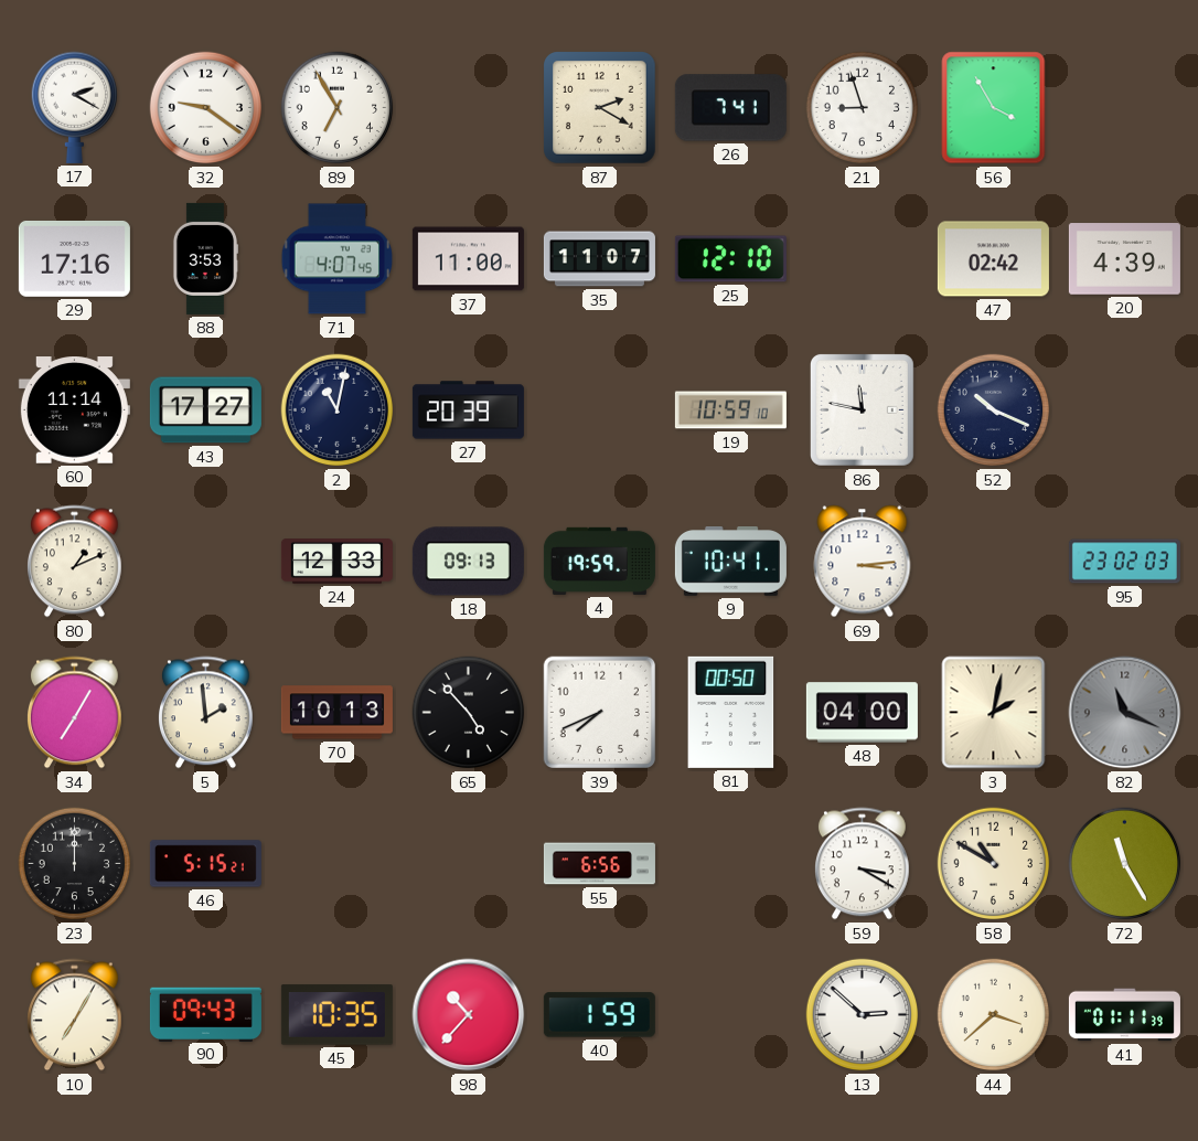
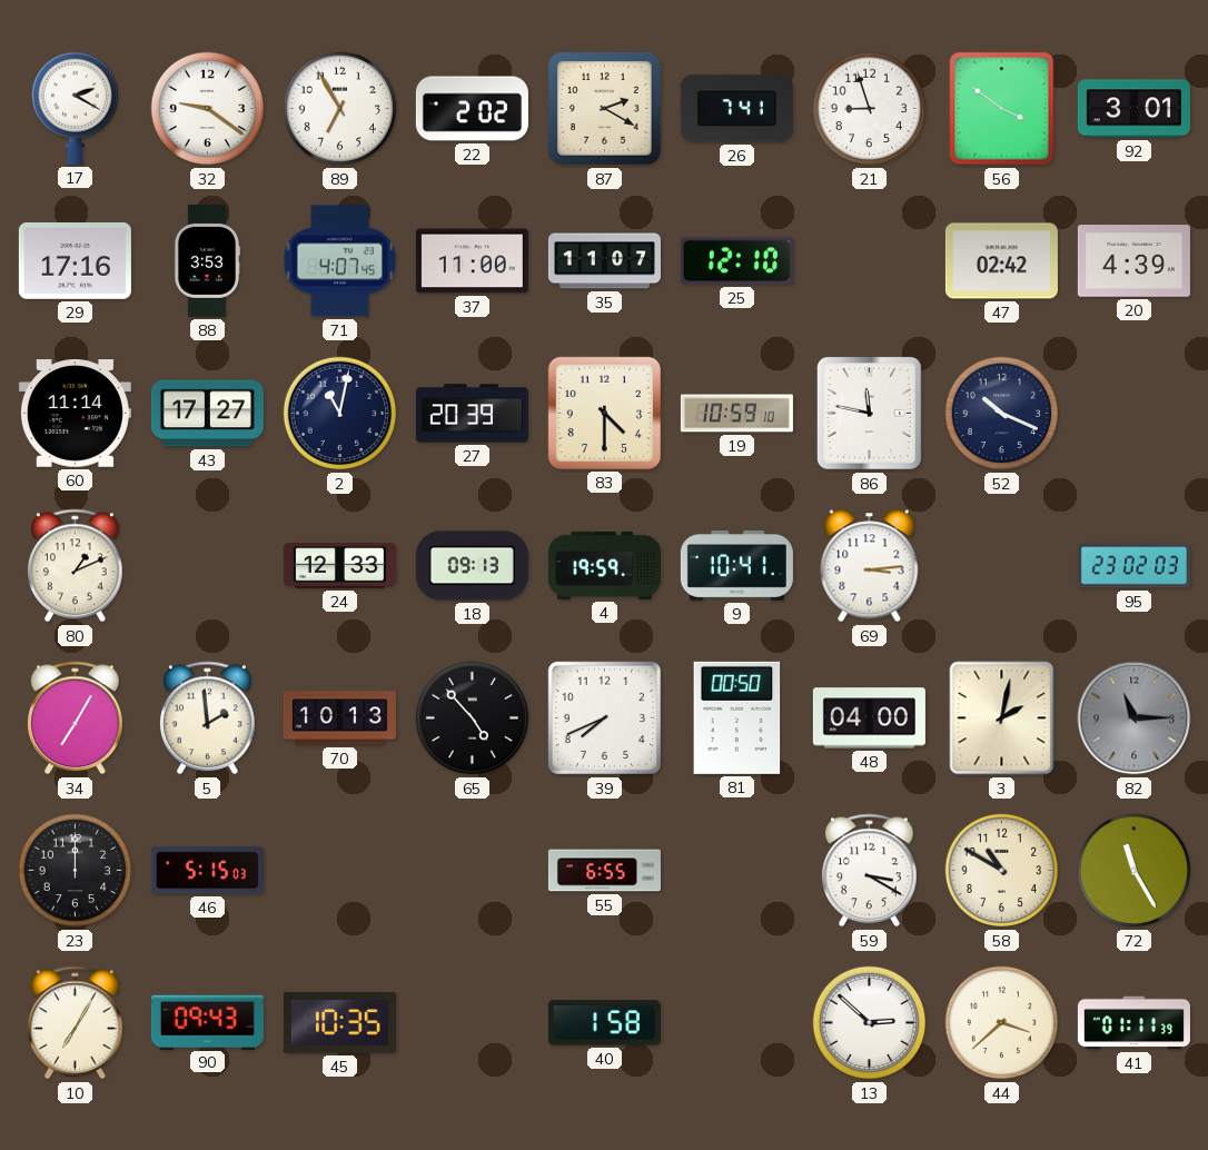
22: none -> 2:02 (472, 109)
56: 3:55 -> 3:51 (1002, 109)
92: none -> 3:01 (1133, 109)
83: none -> 4:30 (604, 413)
82: 11:19 -> 11:15 (1135, 718)
46: 5:15:21 -> 5:15:03 (207, 871)
55: 6:56 -> 6:55 (604, 871)
98: 10:37 -> none (469, 1015)
40: 1:59 -> 1:58 (604, 1023)
